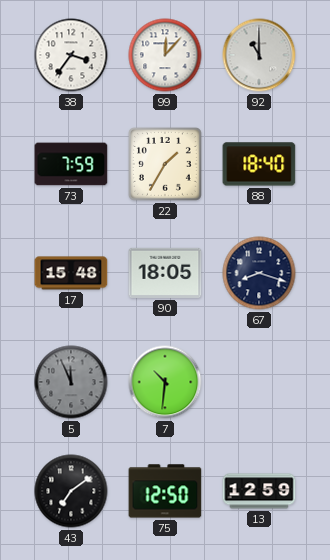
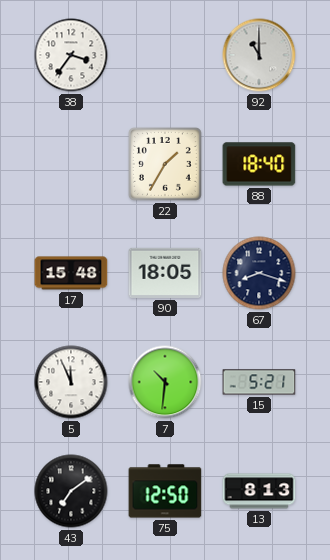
99: 12:07 -> none (165, 55)
73: 7:59 -> none (71, 164)
5 dial: grey -> white (71, 382)
15: none -> 5:21 (259, 382)
13: 12:59 -> 8:13 (259, 491)
